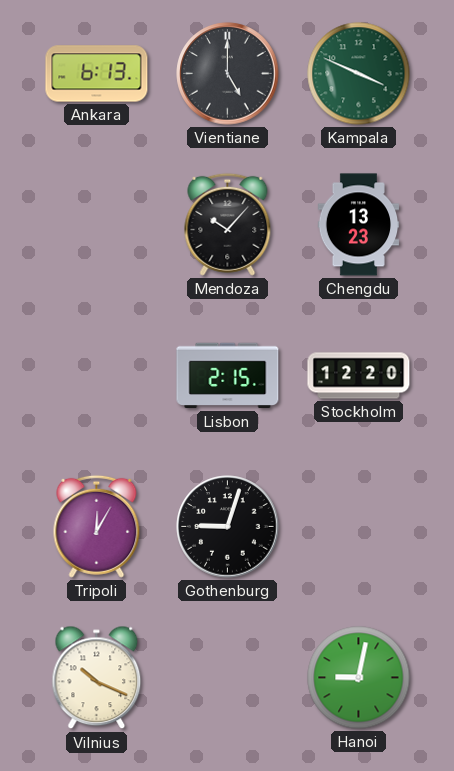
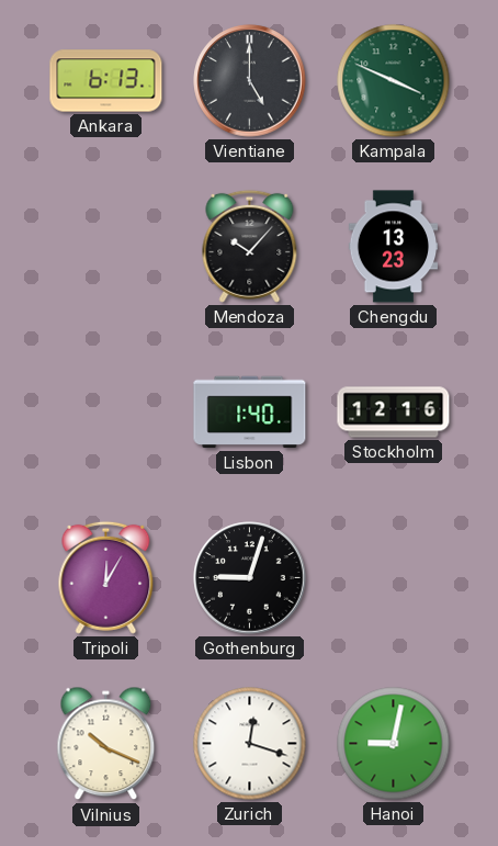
Lisbon: 2:15 -> 1:40 (250, 413)
Stockholm: 12:20 -> 12:16 (394, 413)
Zurich: none -> 12:18 (250, 744)
